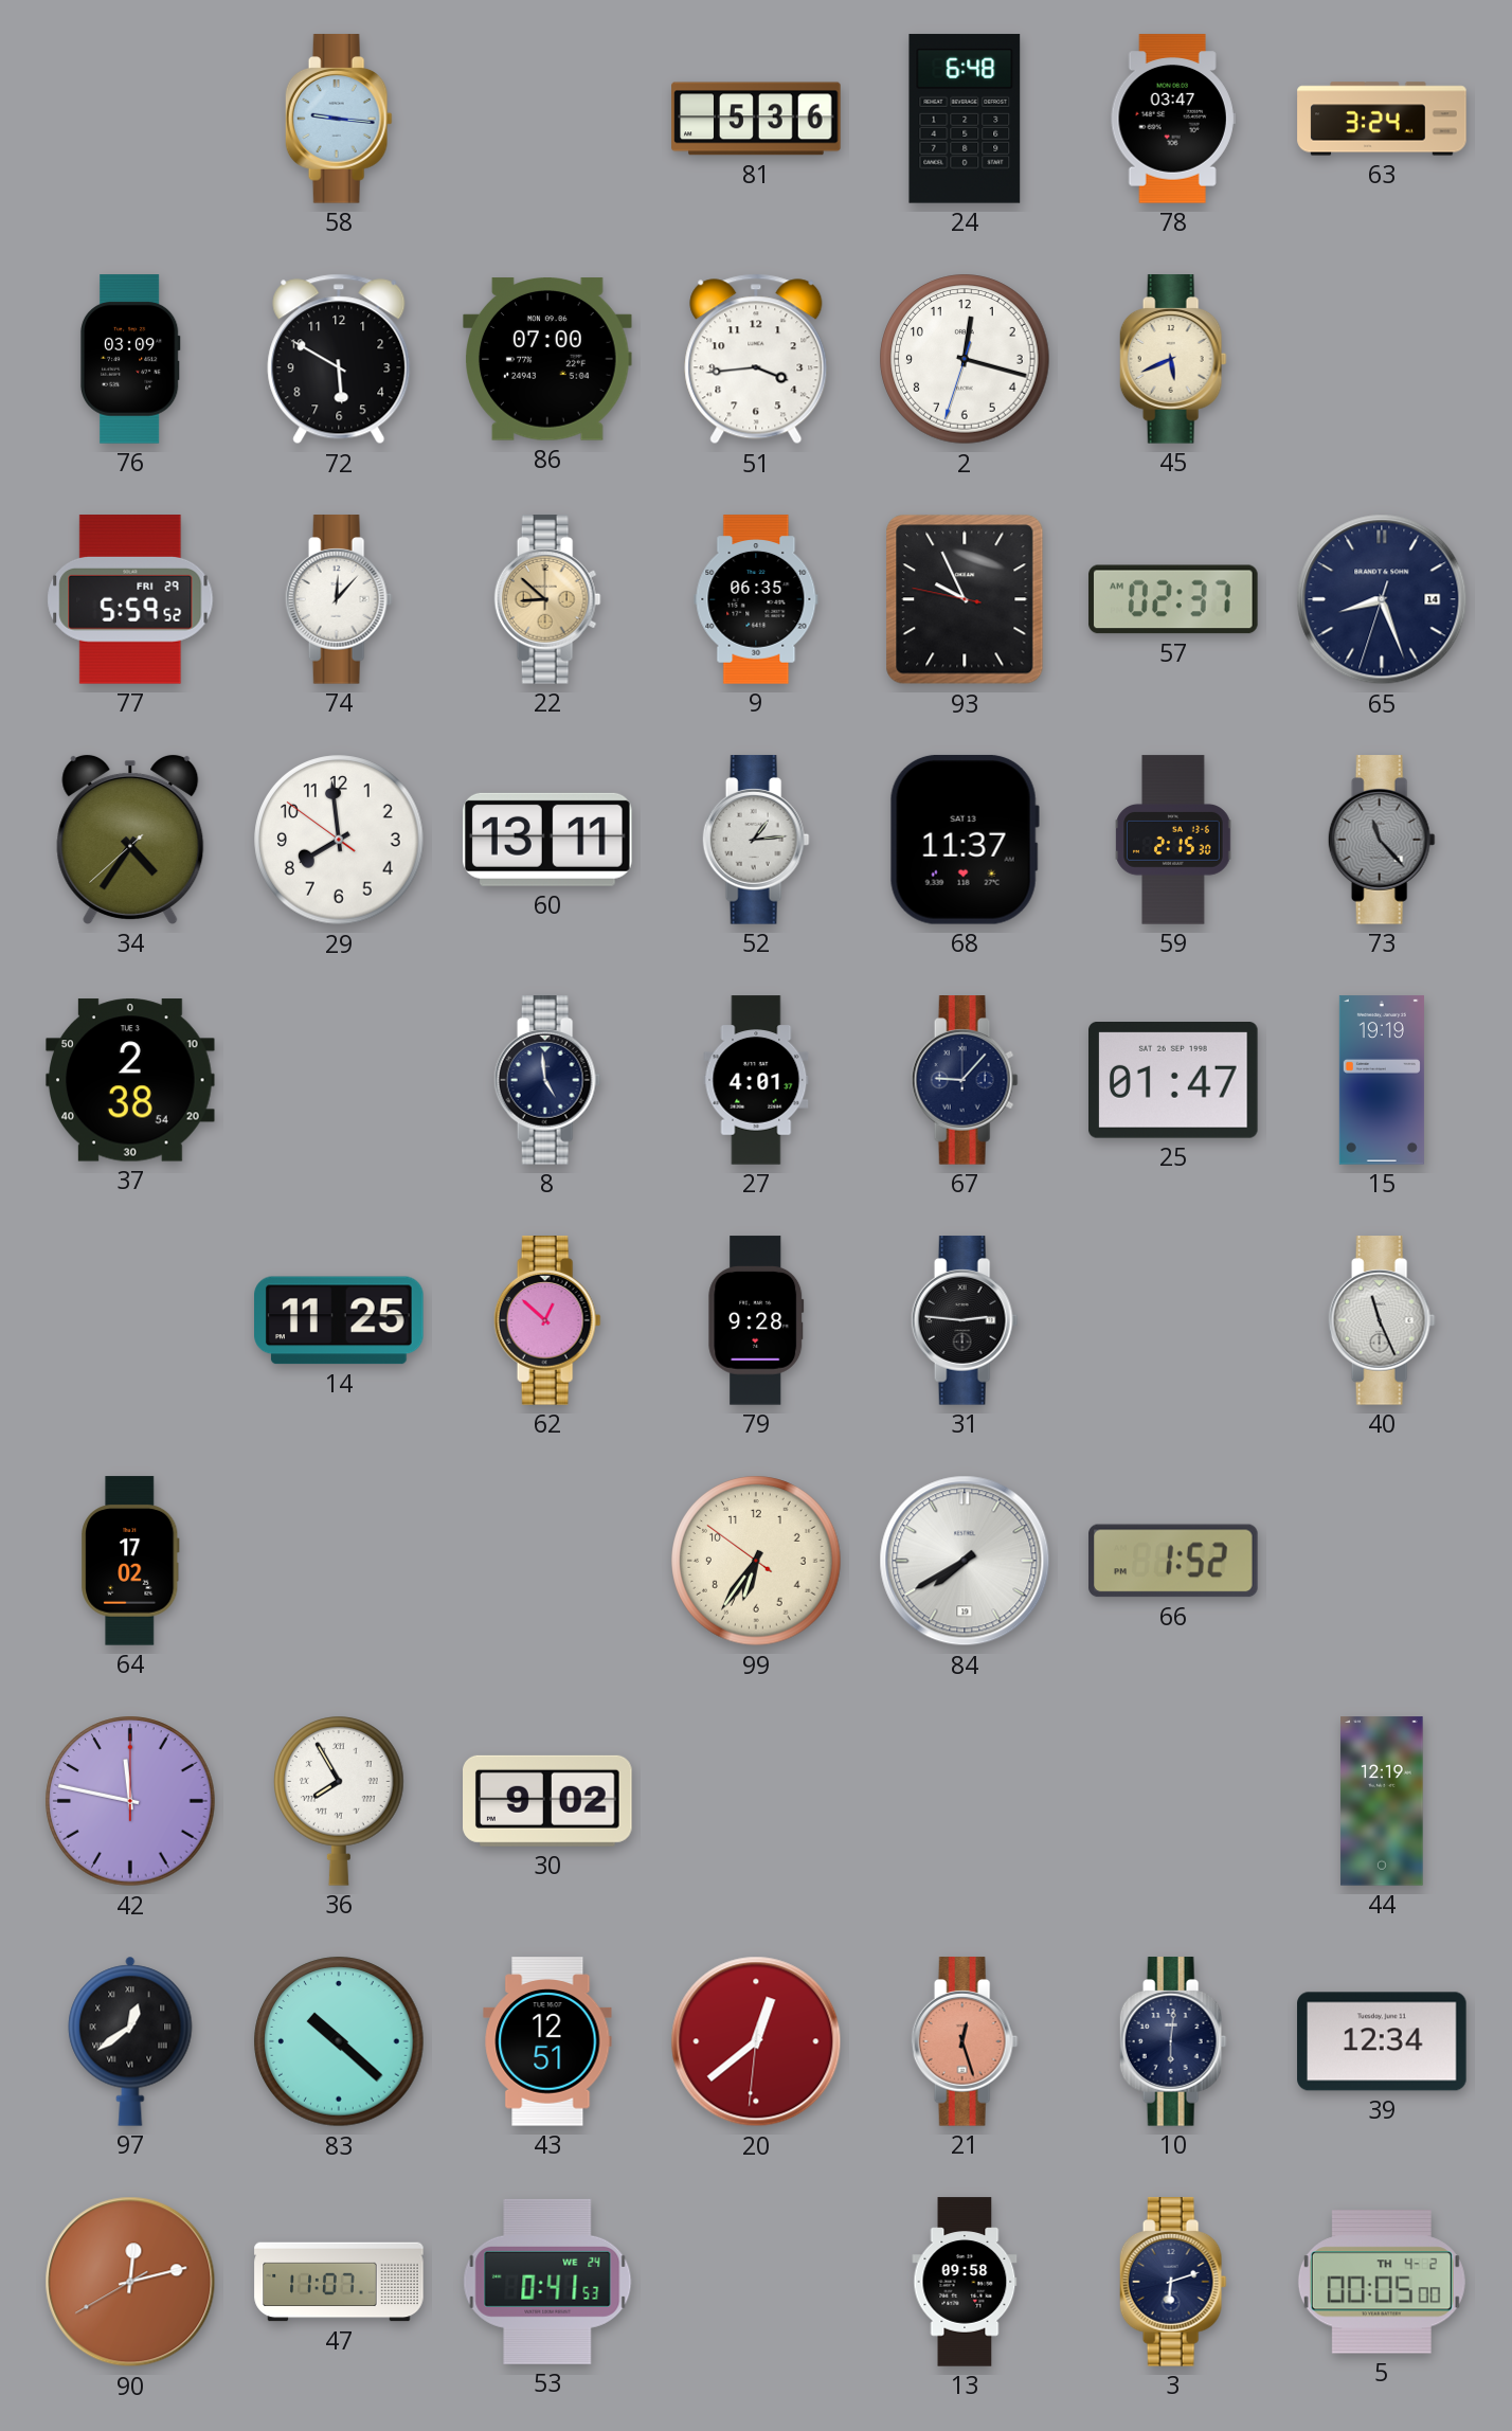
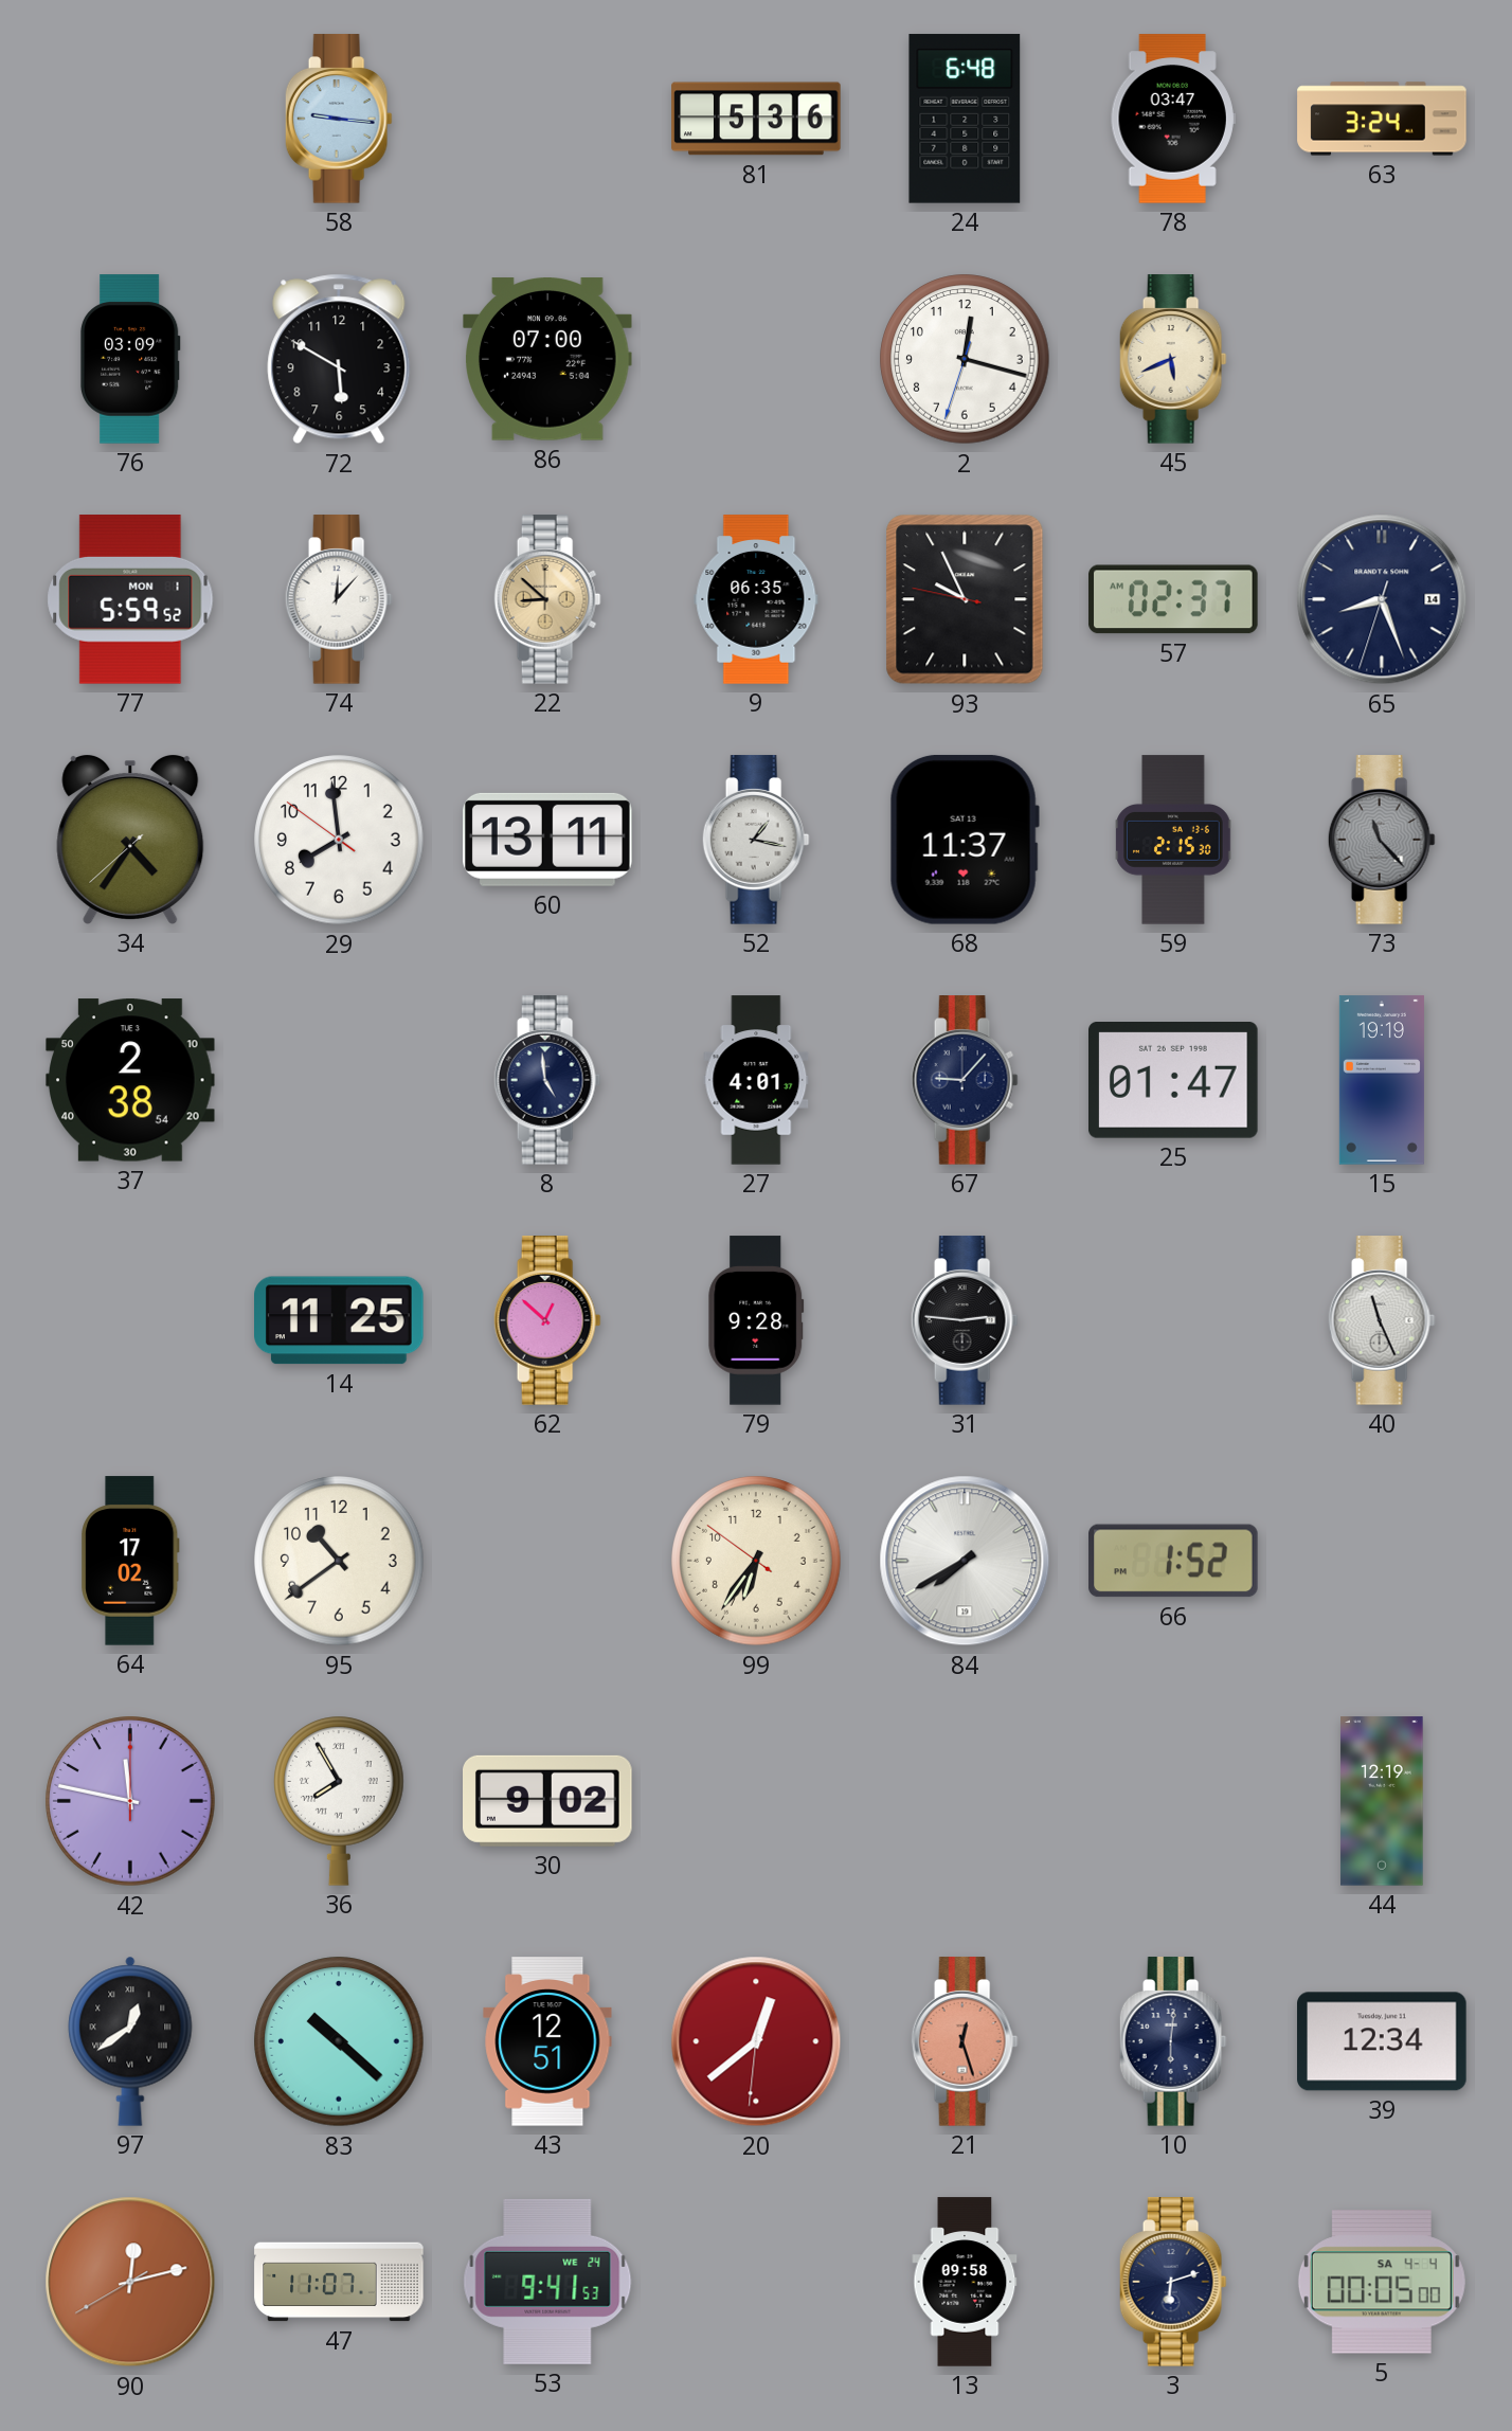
51: 3:44 -> none (756, 359)
77 date: FRI 29 -> MON 1 (130, 599)
52: 1:14 -> 1:17 (756, 840)
95: none -> 10:39 (339, 1561)
53: 0:41 -> 9:41 (547, 2282)
5 date: TH 4-2 -> SA 4-4 (1382, 2282)
